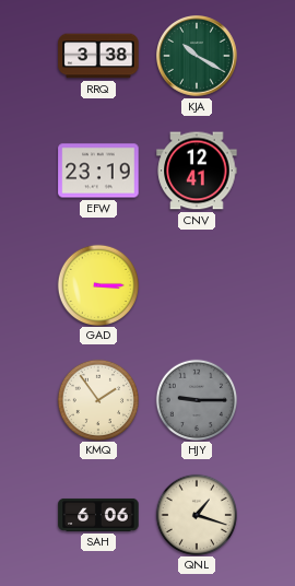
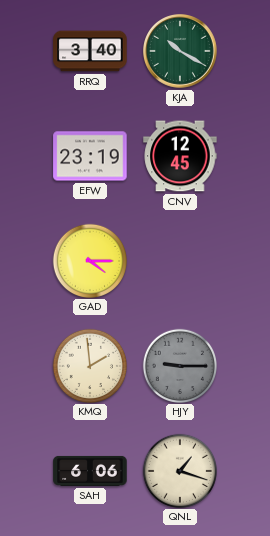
RRQ: 3:38 -> 3:40 (90, 51)
CNV: 12:41 -> 12:45 (180, 156)
GAD: 3:15 -> 4:15 (89, 260)
KMQ: 1:54 -> 1:59 (89, 365)
